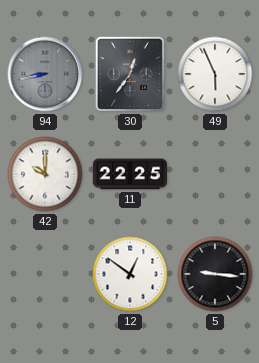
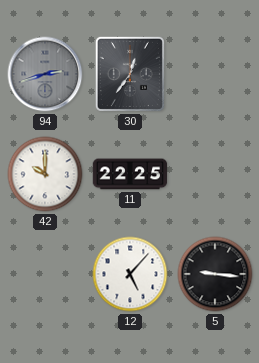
94: 8:43 -> 2:42 (45, 74)
49: 5:56 -> none (215, 74)
12: 12:51 -> 5:07 (130, 274)
